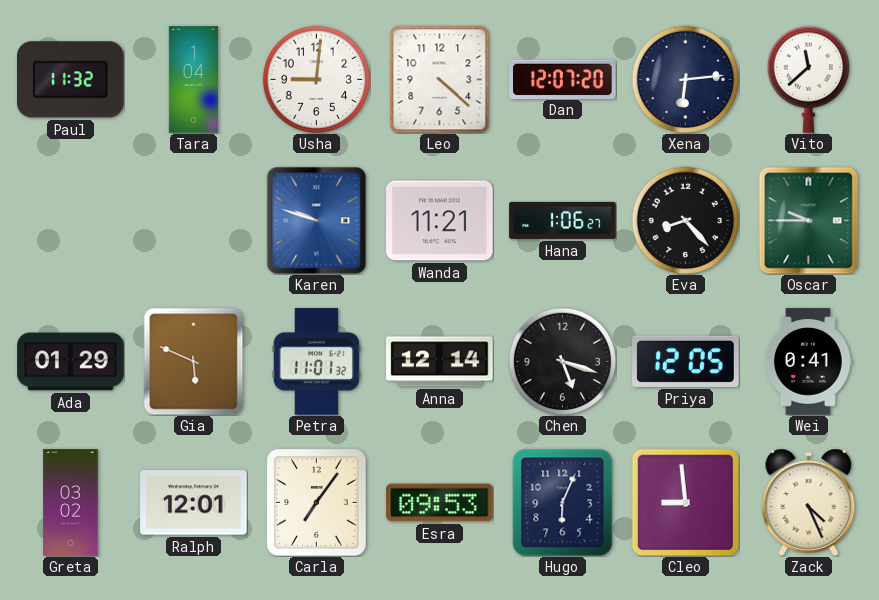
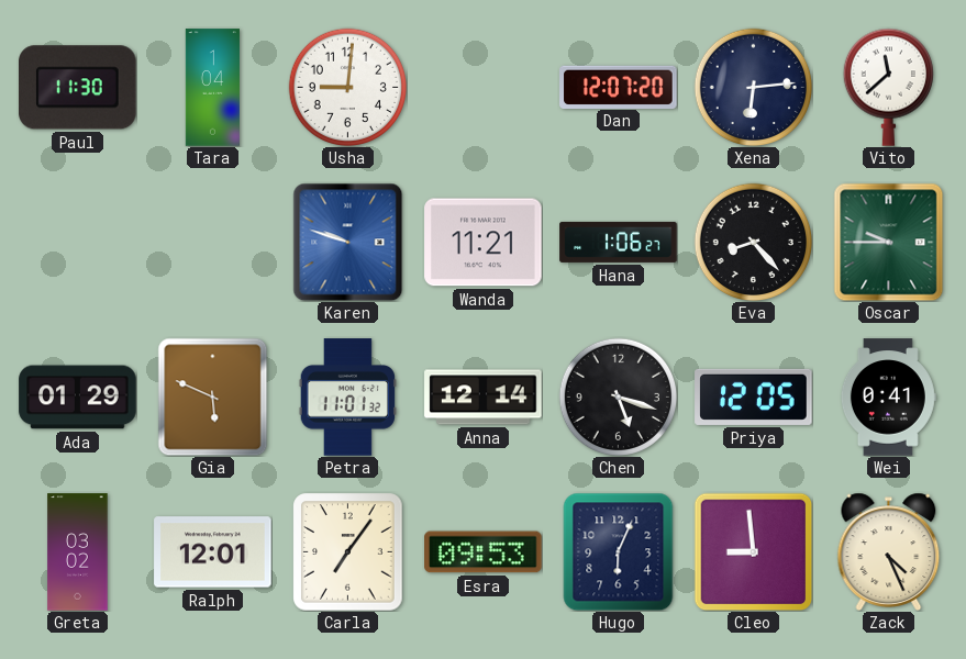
Paul: 11:32 -> 11:30 (78, 88)
Leo: 4:22 -> none (440, 79)
